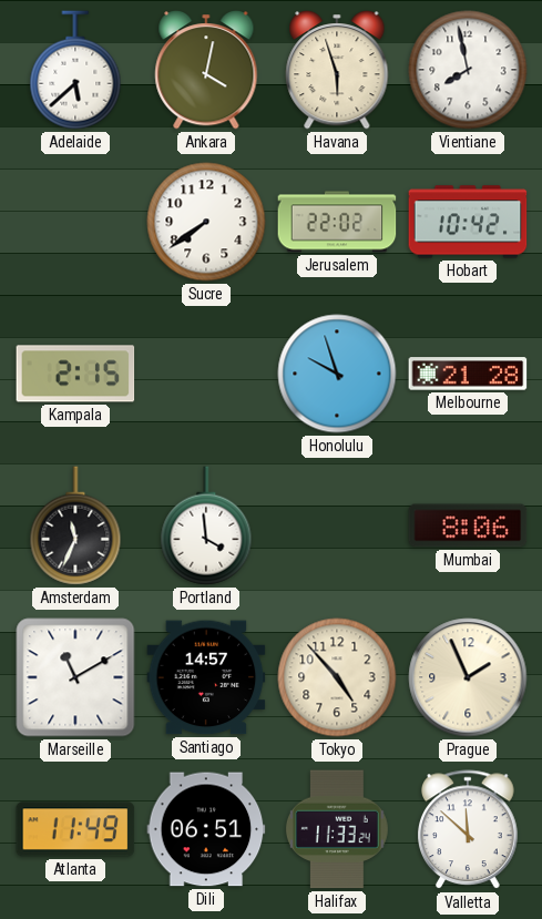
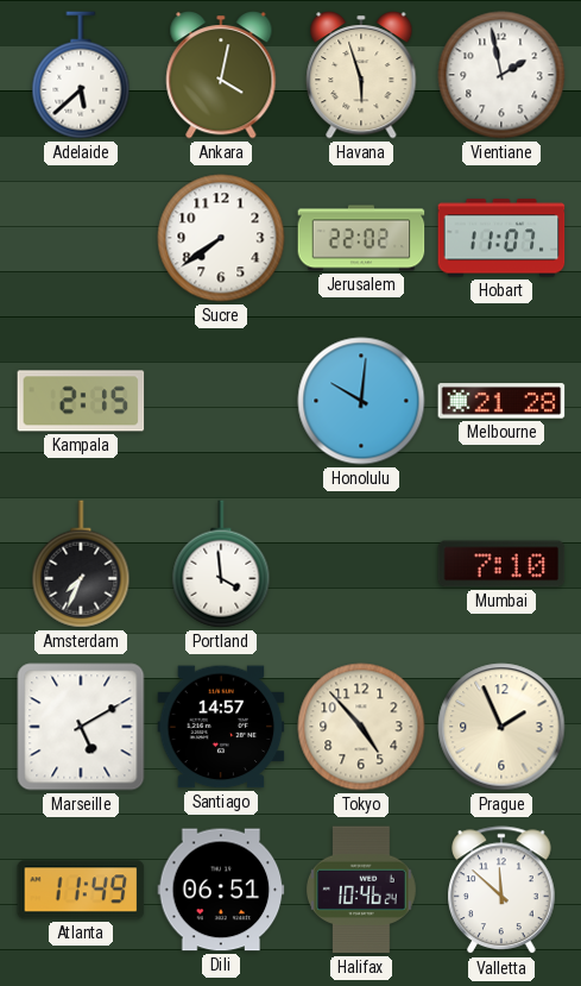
Vientiane: 7:58 -> 1:58 (501, 75)
Hobart: 10:42 -> 11:07 (501, 238)
Honolulu: 9:57 -> 10:01 (361, 401)
Amsterdam: 11:34 -> 7:34 (81, 564)
Mumbai: 8:06 -> 7:10 (501, 564)
Marseille: 11:10 -> 5:10 (81, 727)
Halifax: 11:33 -> 10:46 (361, 890)
